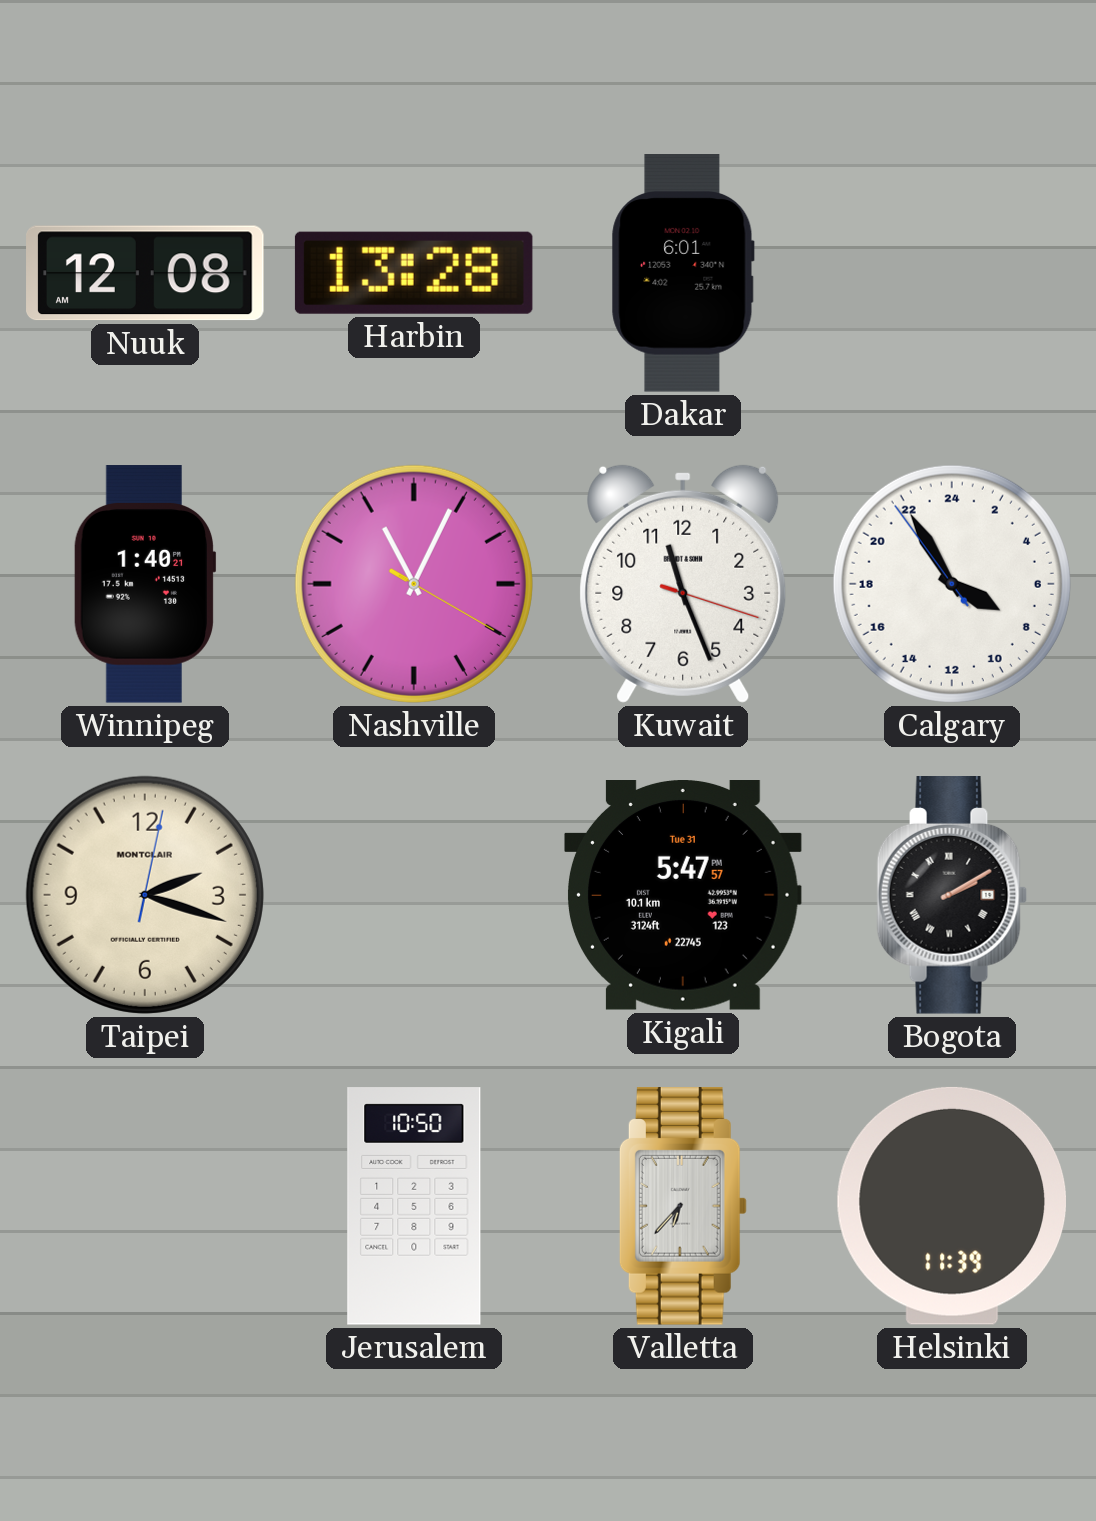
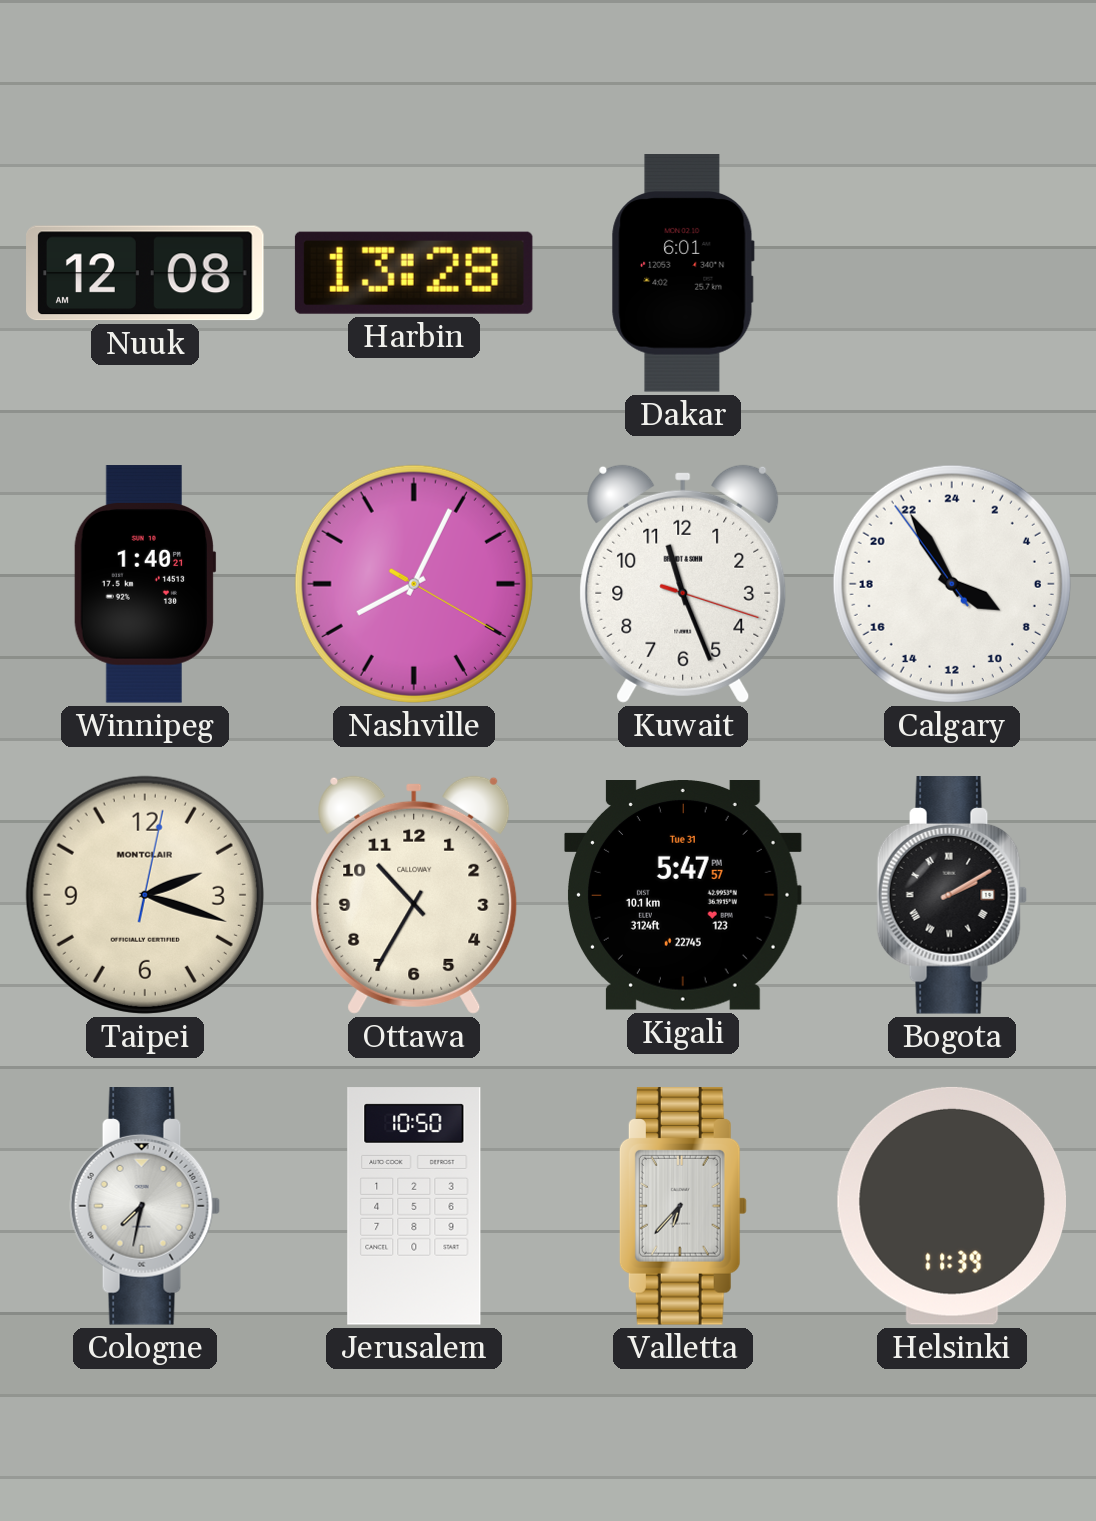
Nashville: 11:04 -> 8:04 (414, 584)
Ottawa: none -> 10:35 (414, 895)
Cologne: none -> 7:32 (145, 1207)
